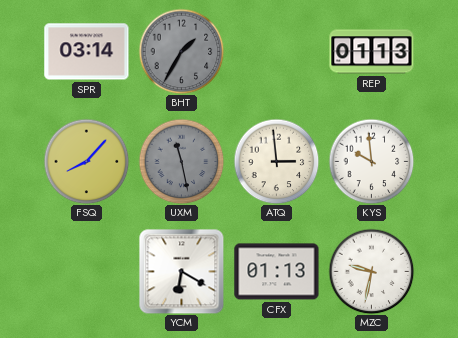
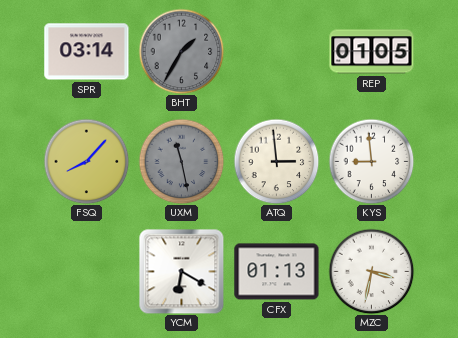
REP: 01:13 -> 01:05 (372, 52)
KYS: 9:59 -> 8:59 (371, 161)
MZC: 9:32 -> 3:32 (371, 271)
